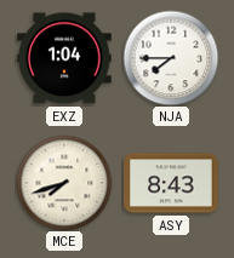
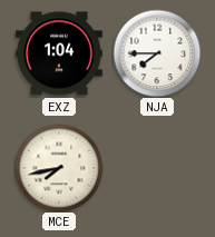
MCE: 7:42 -> 7:43 (59, 168)
ASY: 8:43 -> none (171, 183)
